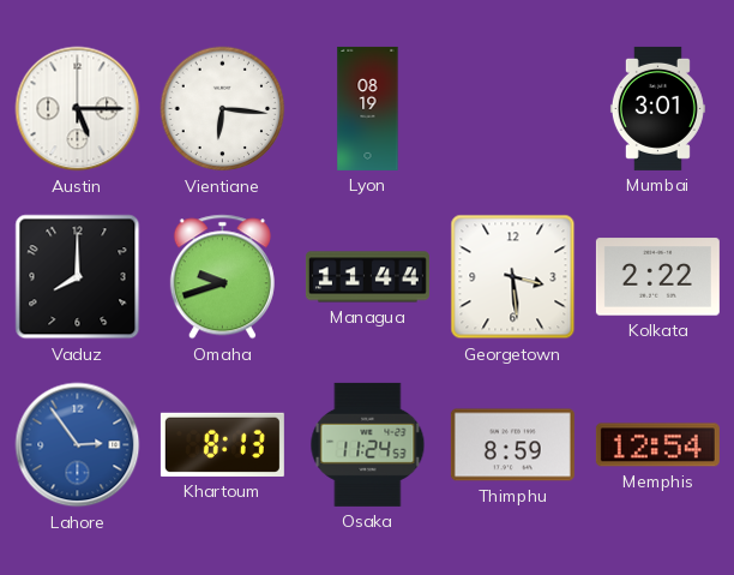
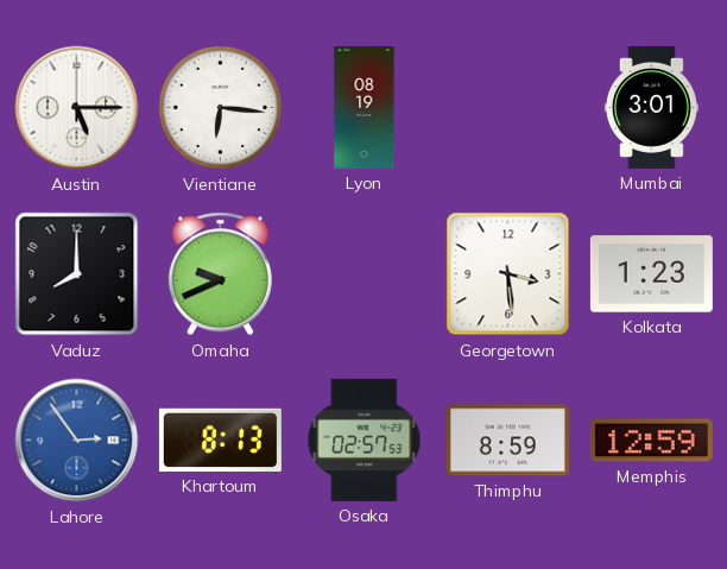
Omaha: 9:42 -> 9:41 (220, 274)
Managua: 11:44 -> none (367, 277)
Kolkata: 2:22 -> 1:23 (651, 274)
Osaka: 11:24 -> 02:57 (365, 440)
Memphis: 12:54 -> 12:59 (651, 441)
